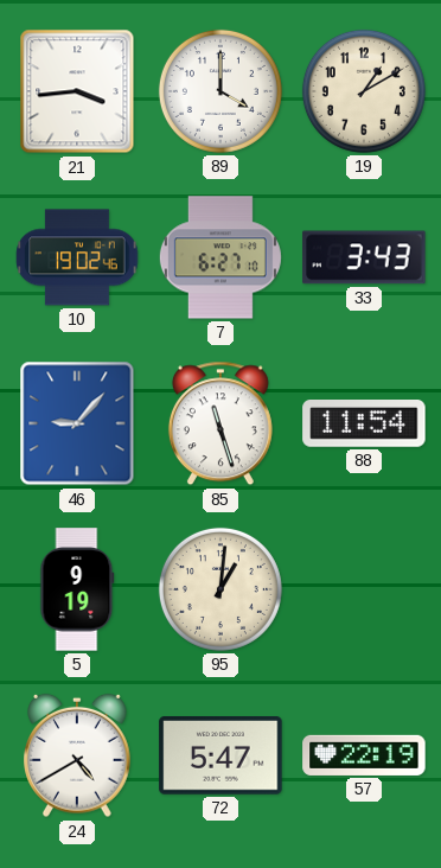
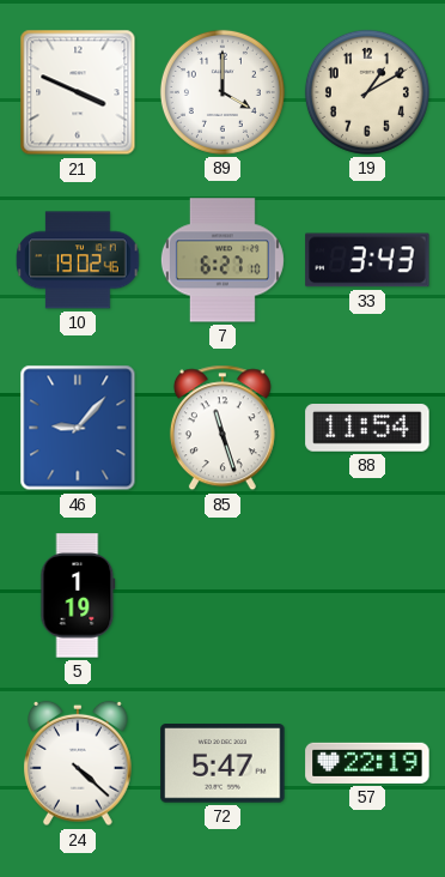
21: 3:44 -> 3:49 (78, 92)
5: 9:19 -> 1:19 (78, 595)
95: 1:01 -> none (220, 589)
24: 4:40 -> 4:22 (79, 763)
